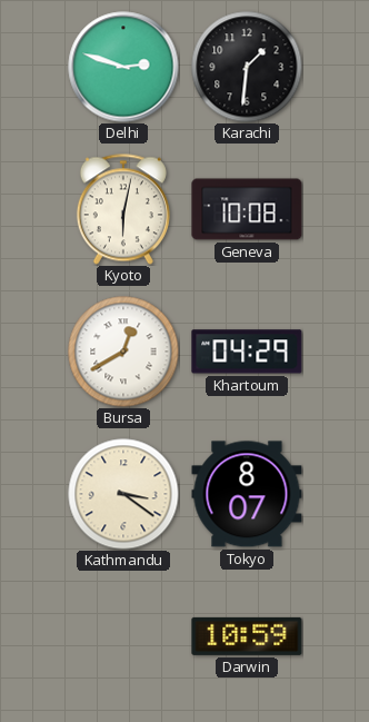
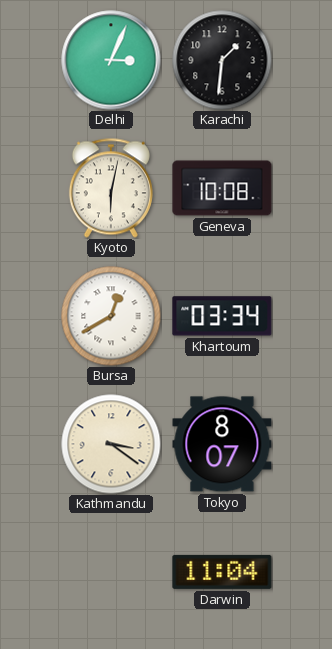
Delhi: 2:48 -> 3:04 (111, 60)
Khartoum: 04:29 -> 03:34 (222, 316)
Darwin: 10:59 -> 11:04 (222, 572)
